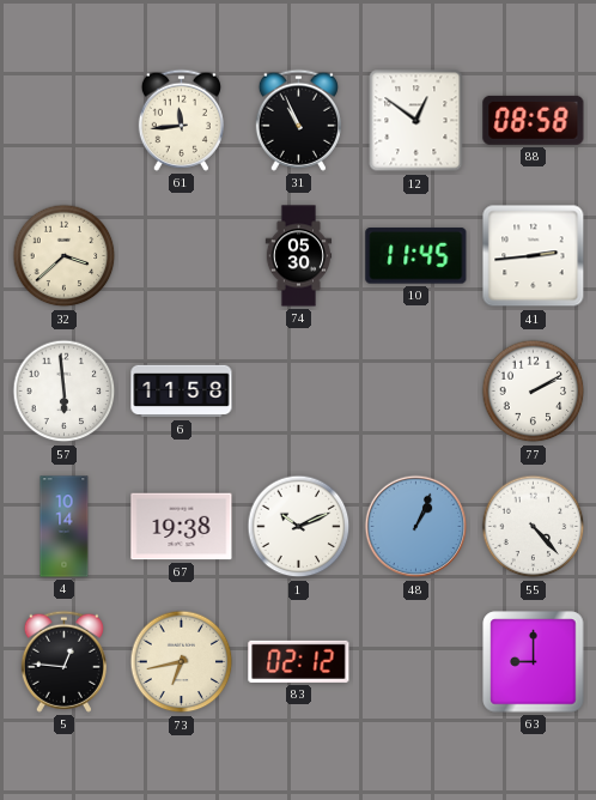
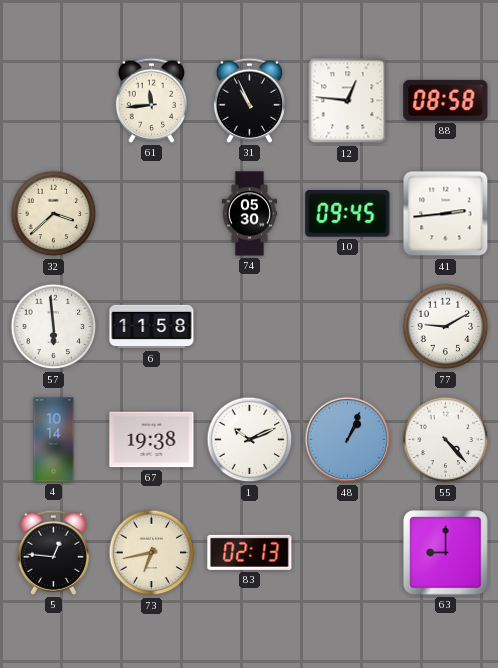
12: 12:51 -> 12:46 (348, 101)
10: 11:45 -> 09:45 (348, 214)
77: 2:10 -> 9:10 (446, 327)
83: 02:12 -> 02:13 (250, 552)
